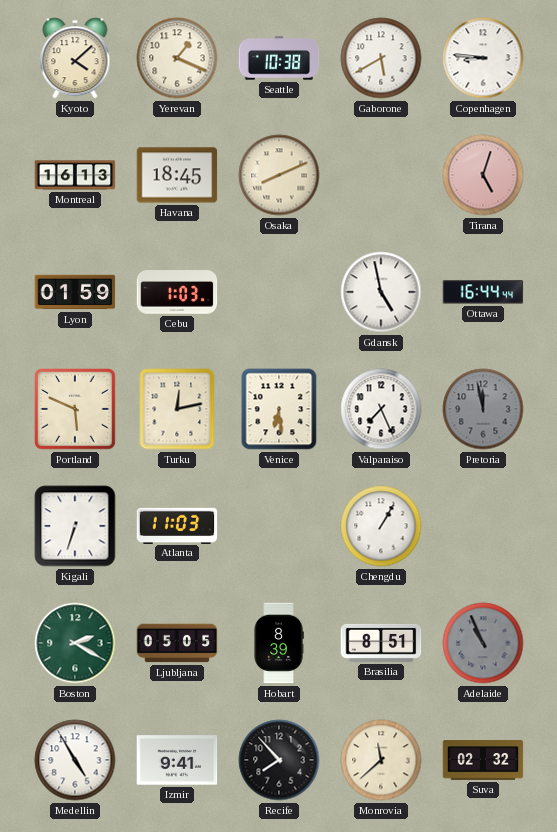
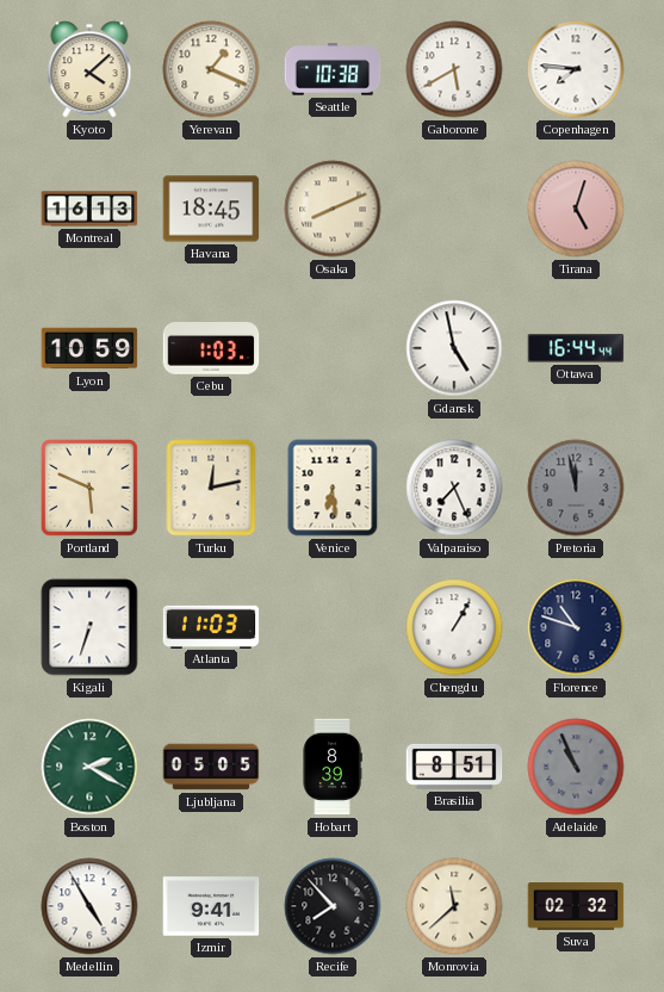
Copenhagen: 8:46 -> 7:46 (576, 69)
Lyon: 01:59 -> 10:59 (89, 348)
Florence: none -> 10:48 (576, 627)
